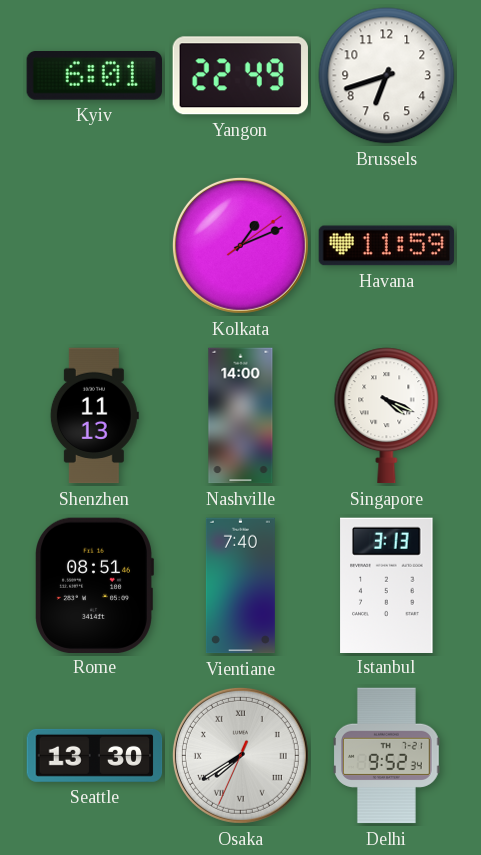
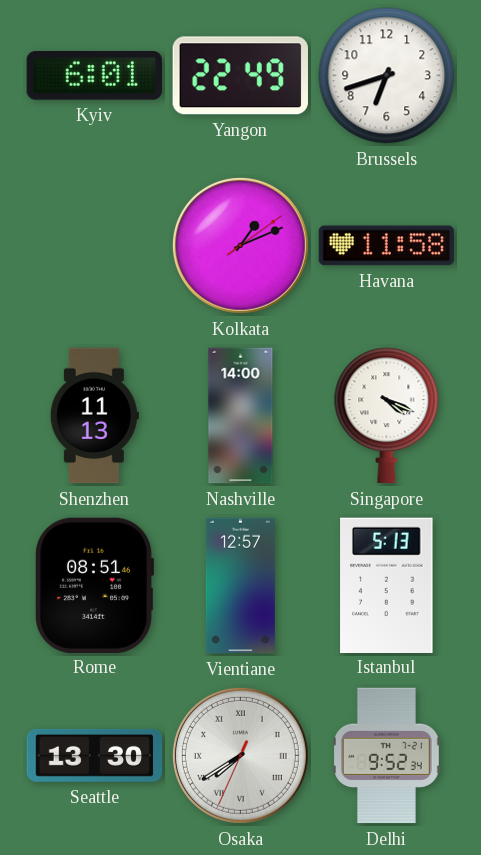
Havana: 11:59 -> 11:58 (387, 246)
Vientiane: 7:40 -> 12:57 (240, 586)
Istanbul: 3:13 -> 5:13 (387, 585)
